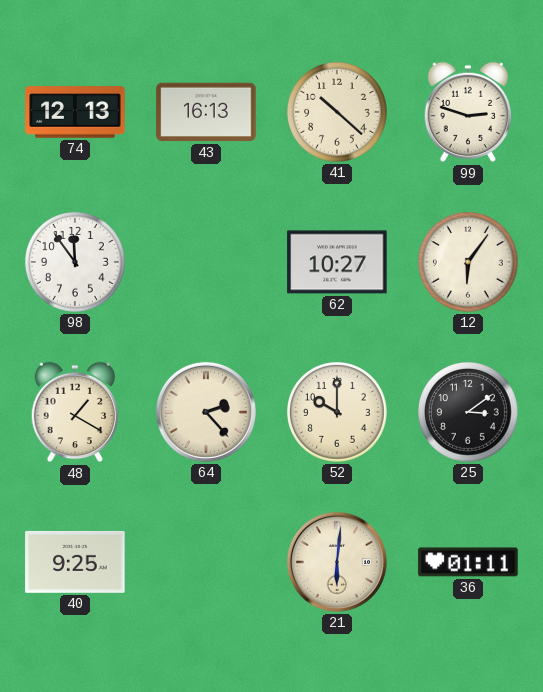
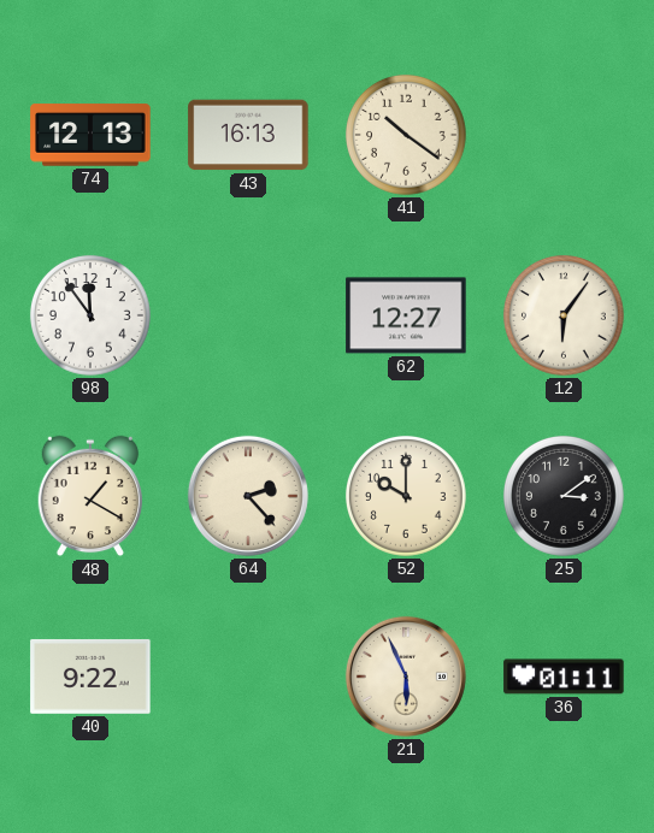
41: 10:22 -> 10:21 (406, 135)
99: 2:48 -> none (468, 112)
62: 10:27 -> 12:27 (406, 315)
40: 9:25 -> 9:22 (90, 677)
21: 6:01 -> 5:56 (406, 677)
